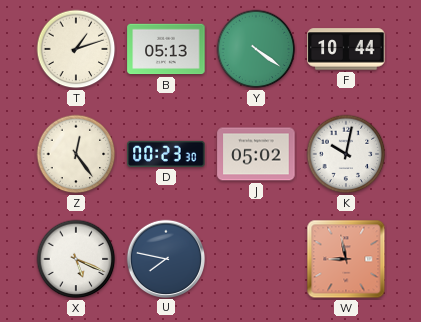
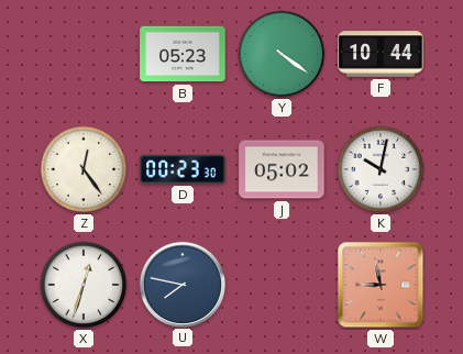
T: 1:12 -> none (76, 49)
B: 05:13 -> 05:23 (183, 54)
X: 5:19 -> 12:33 (84, 285)
